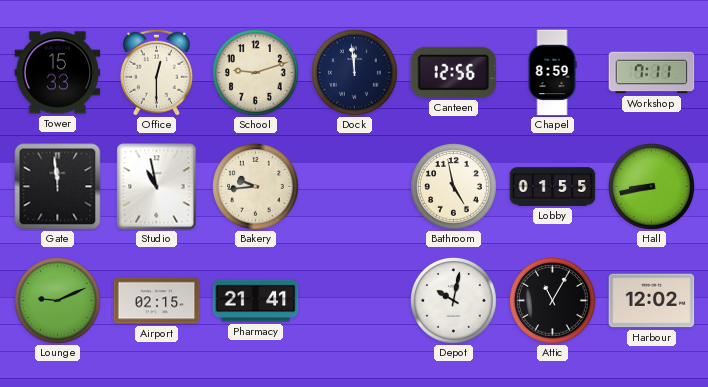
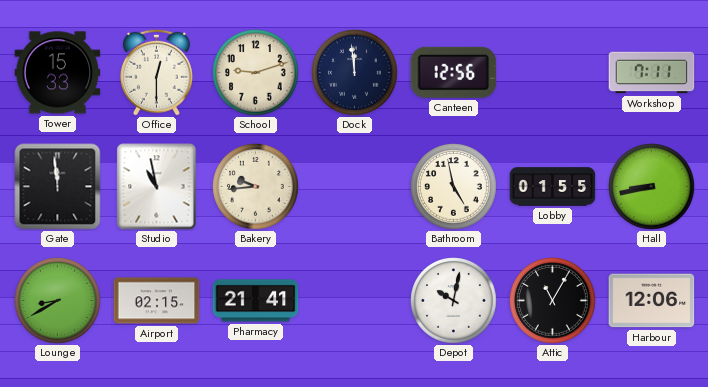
Chapel: 8:59 -> none (552, 73)
Lounge: 9:11 -> 8:40 (58, 301)
Harbour: 12:02 -> 12:06 (652, 301)
